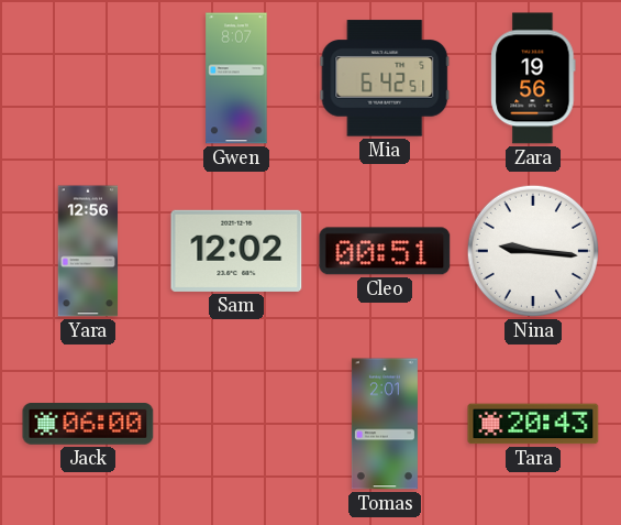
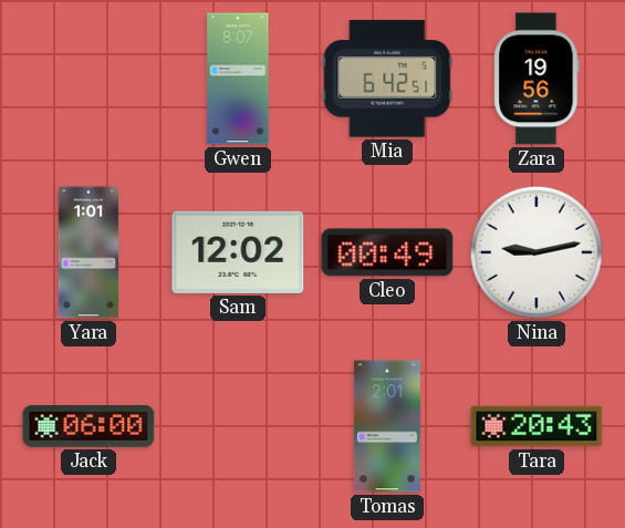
Yara: 12:56 -> 1:01 (88, 252)
Cleo: 00:51 -> 00:49 (387, 252)
Nina: 9:16 -> 9:13 (537, 252)
